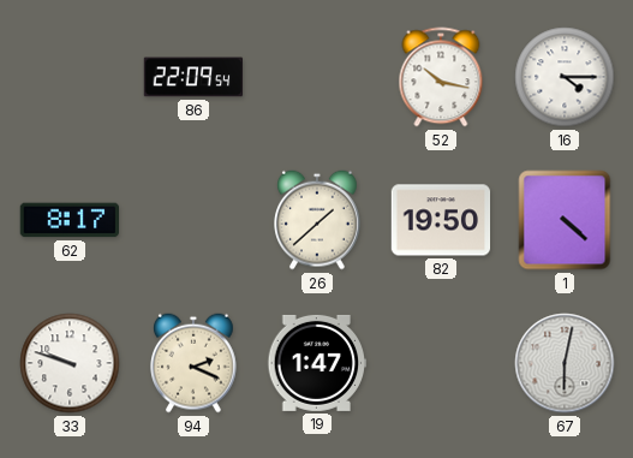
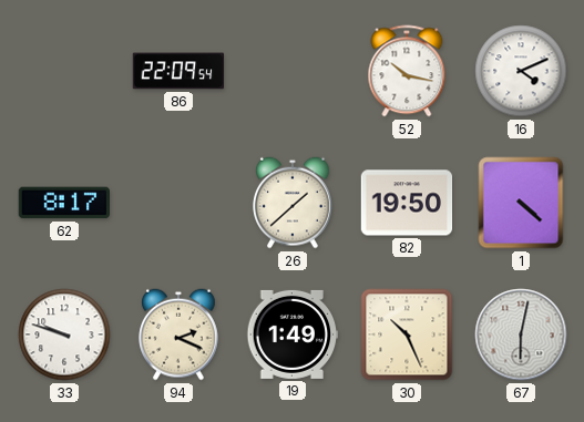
16: 4:15 -> 4:11 (521, 71)
19: 1:47 -> 1:49 (293, 334)
30: none -> 10:26 (407, 334)
